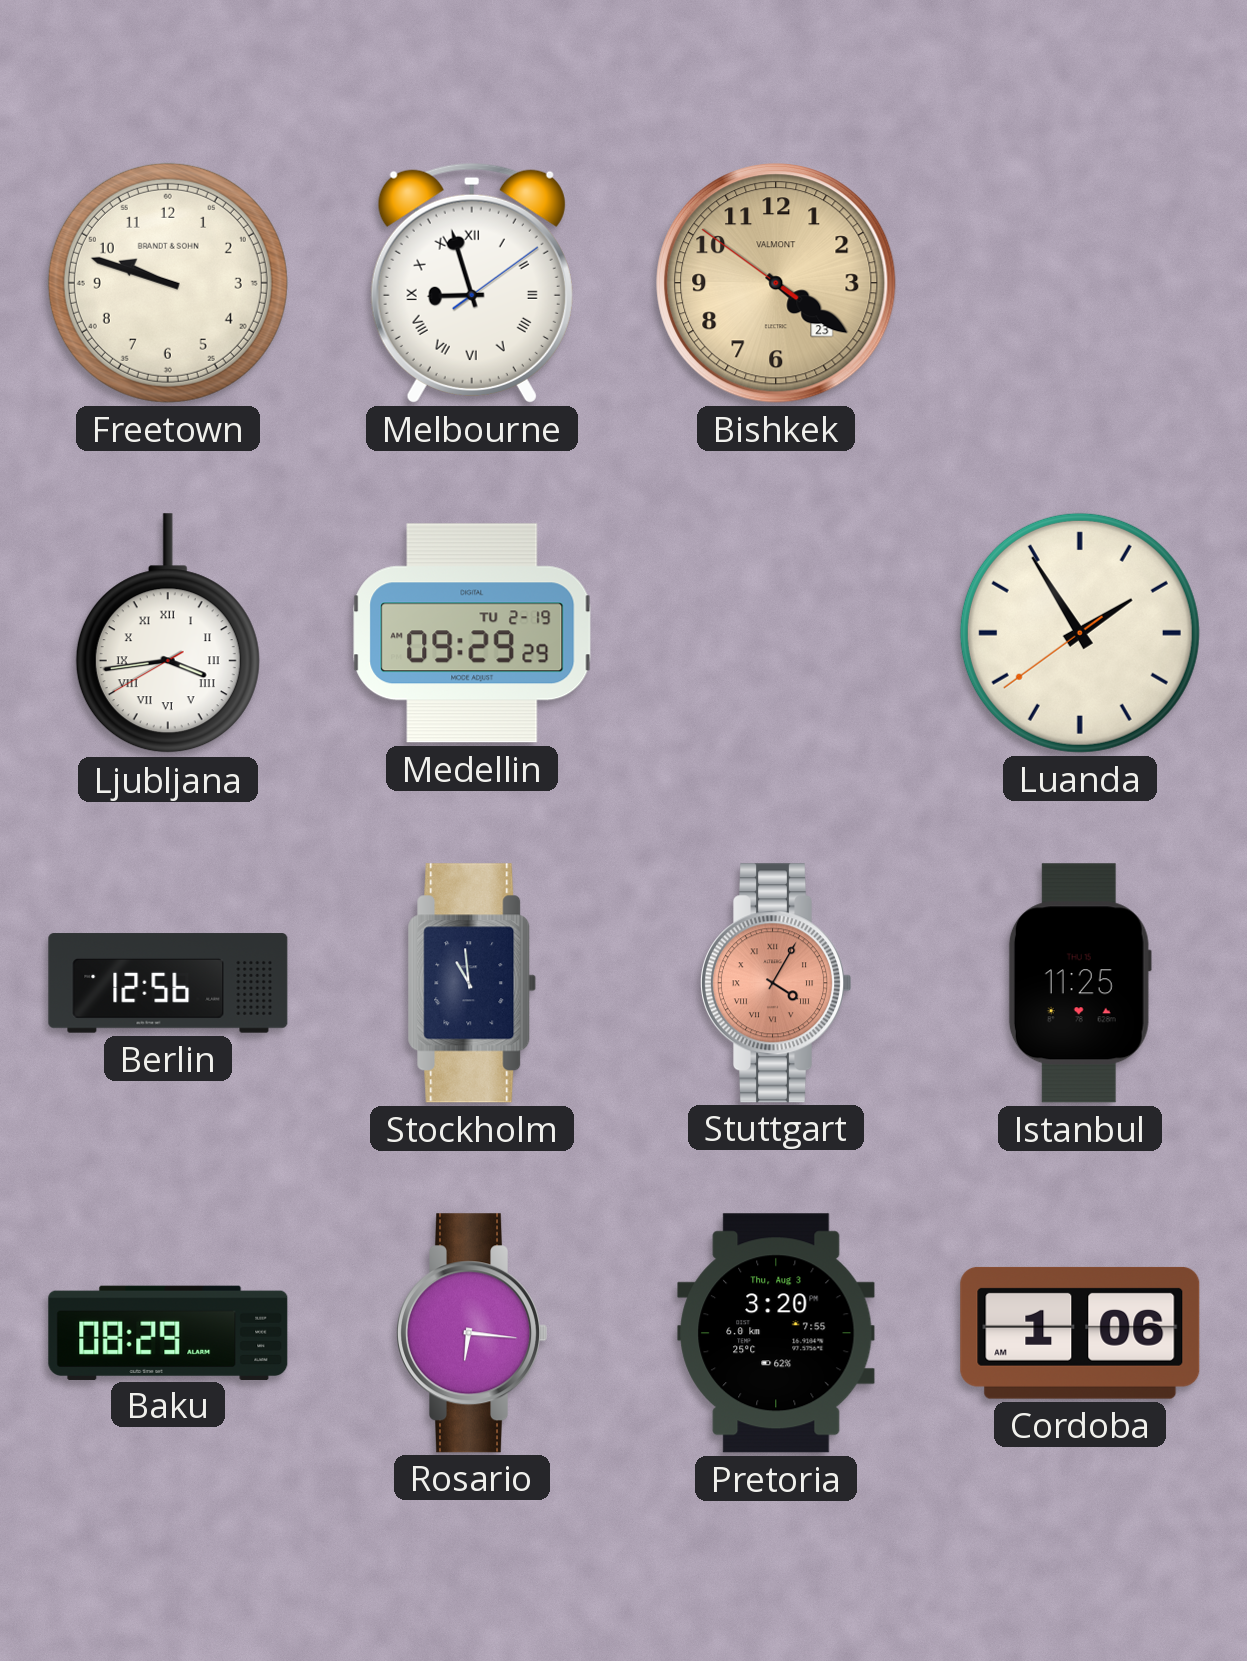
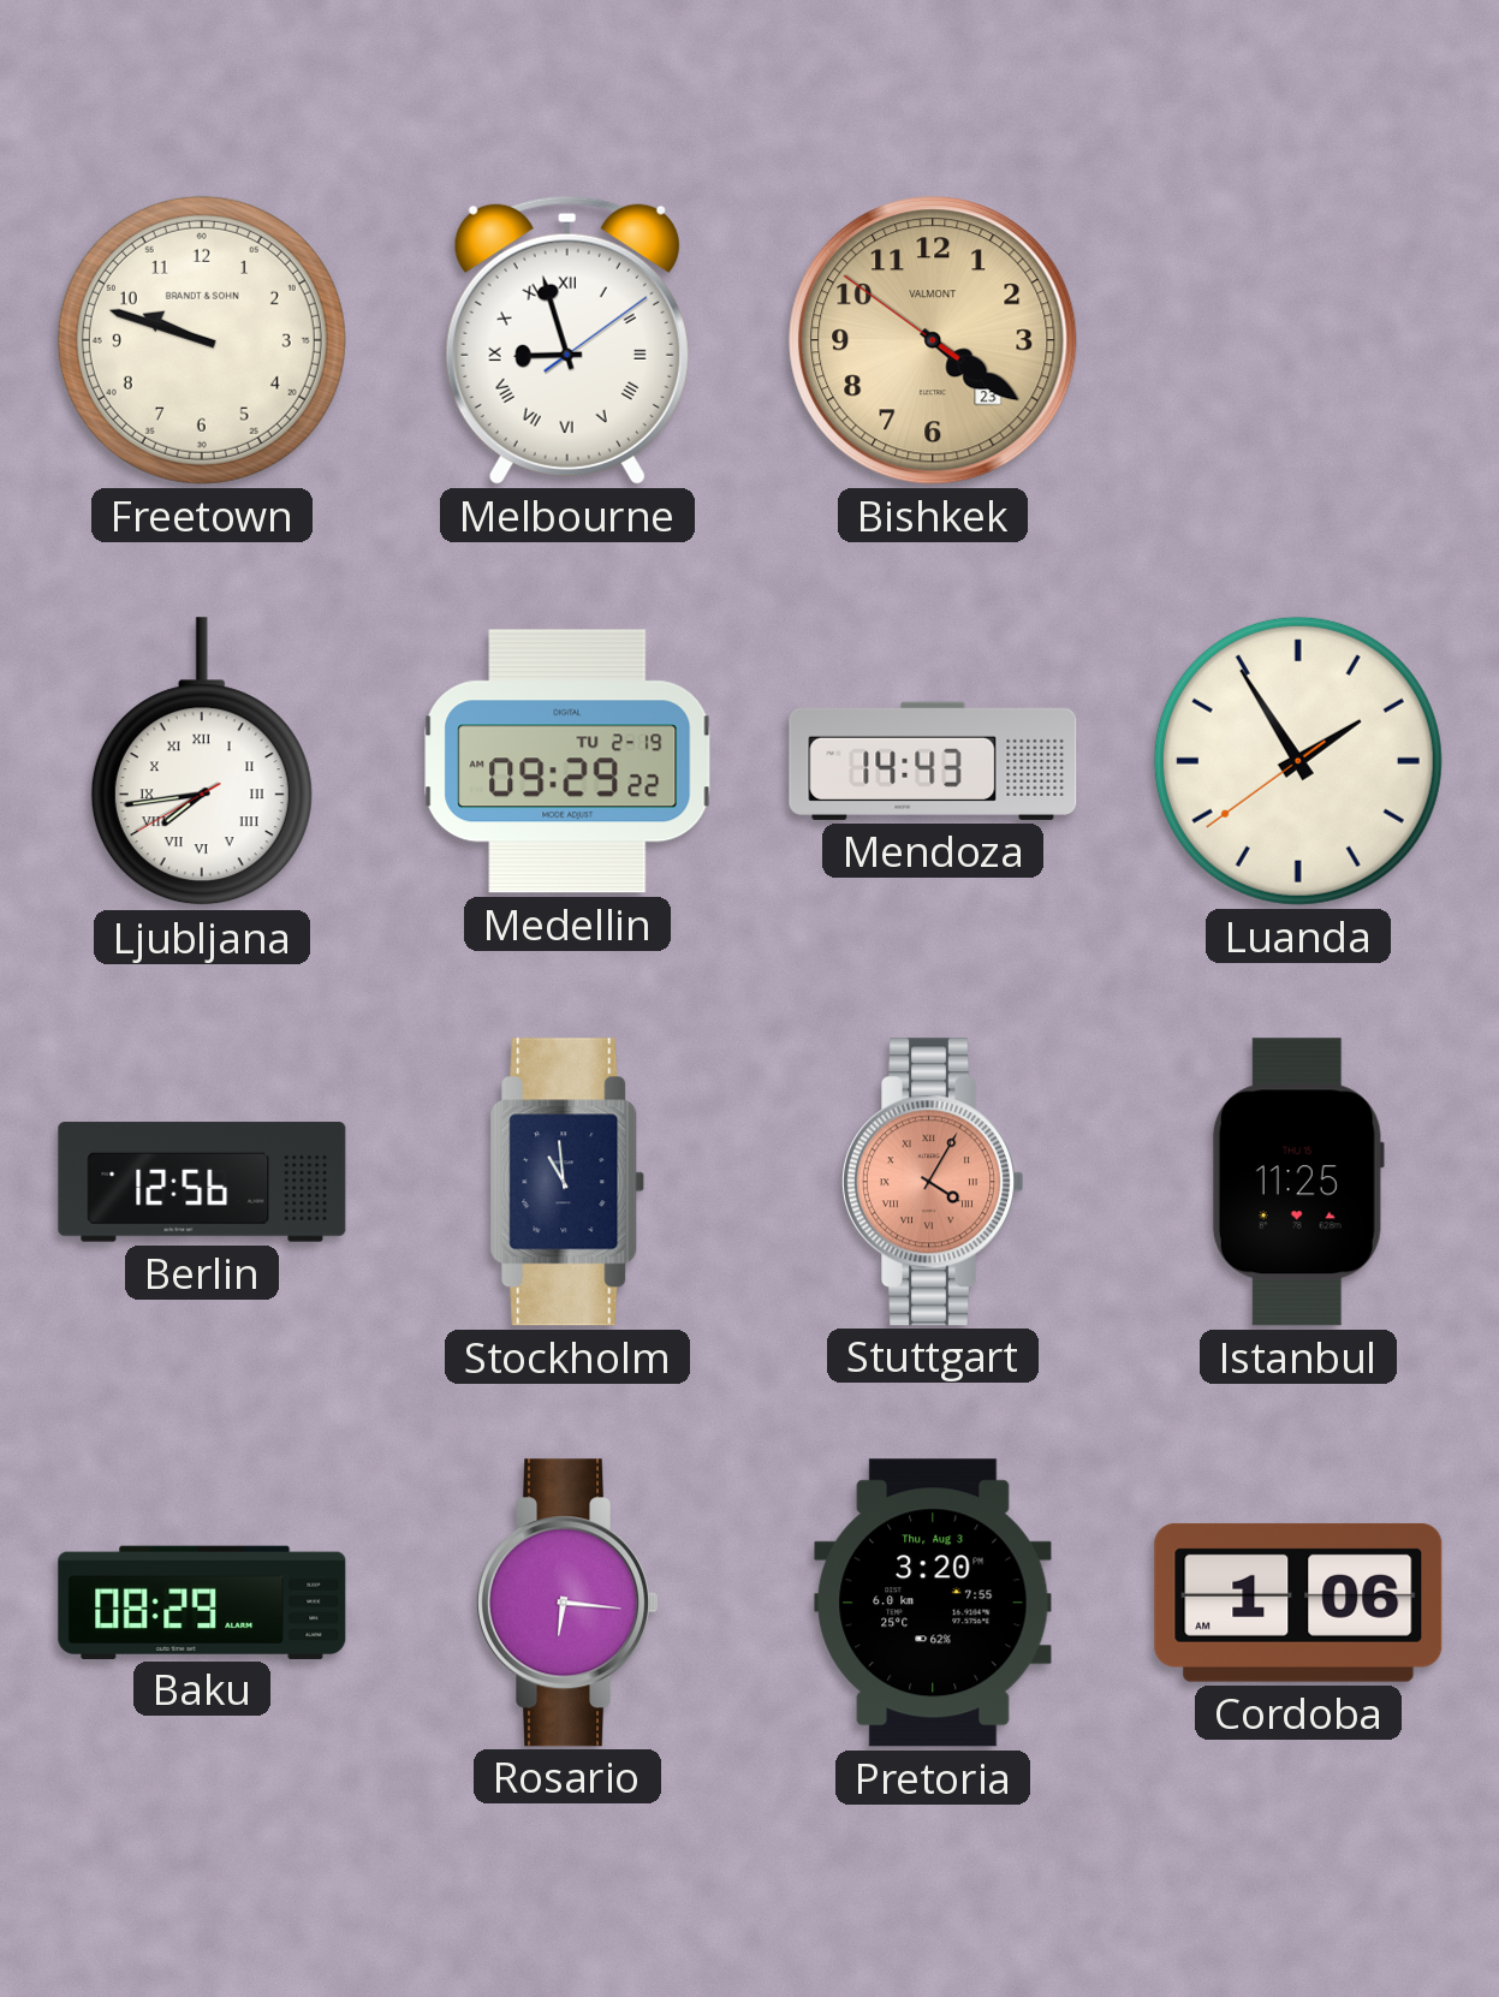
Ljubljana: 3:43 -> 7:43 (202, 762)
Medellin: 09:29:29 -> 09:29:22 (567, 761)
Mendoza: none -> 14:43 (933, 761)
